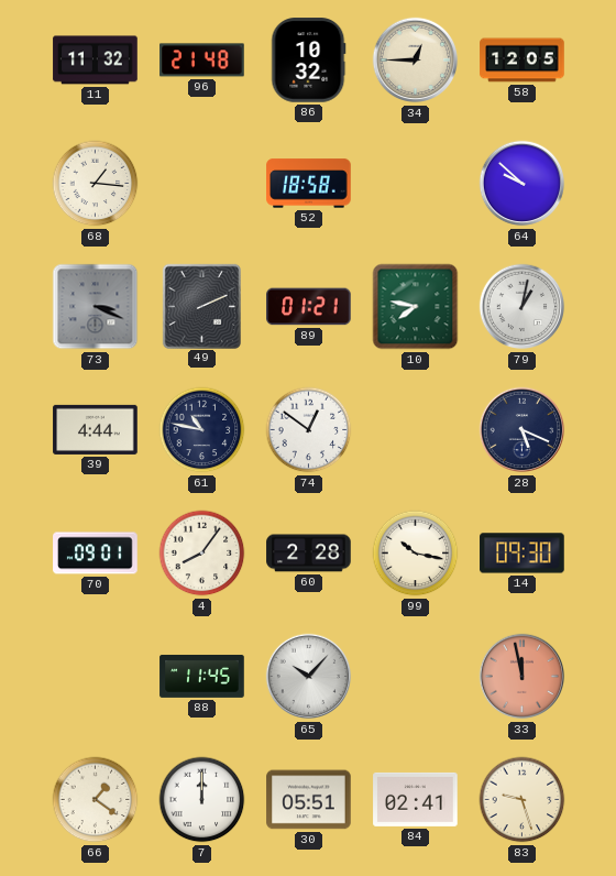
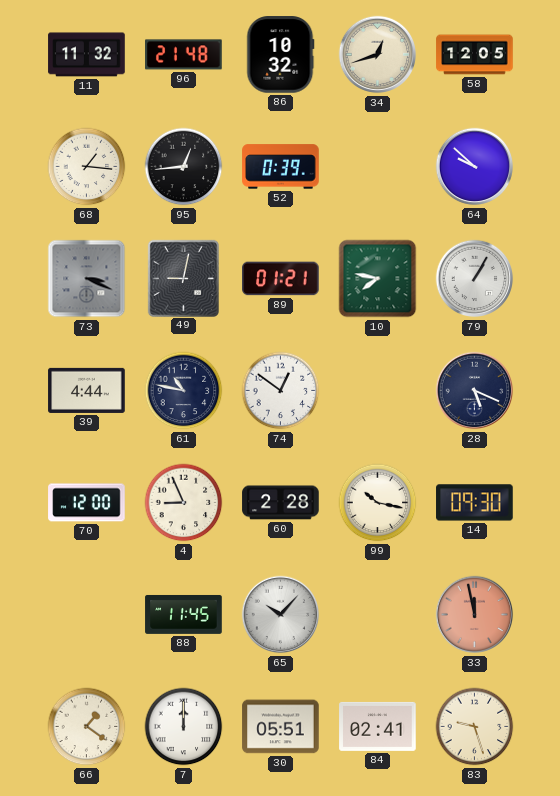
34: 12:45 -> 12:42 (378, 55)
95: none -> 12:44 (184, 167)
52: 18:58 -> 0:39 (281, 167)
49: 2:11 -> 9:02 (183, 278)
79: 1:02 -> 1:05 (475, 279)
70: 09:01 -> 12:00 (87, 503)
4: 8:06 -> 8:56 (184, 503)
